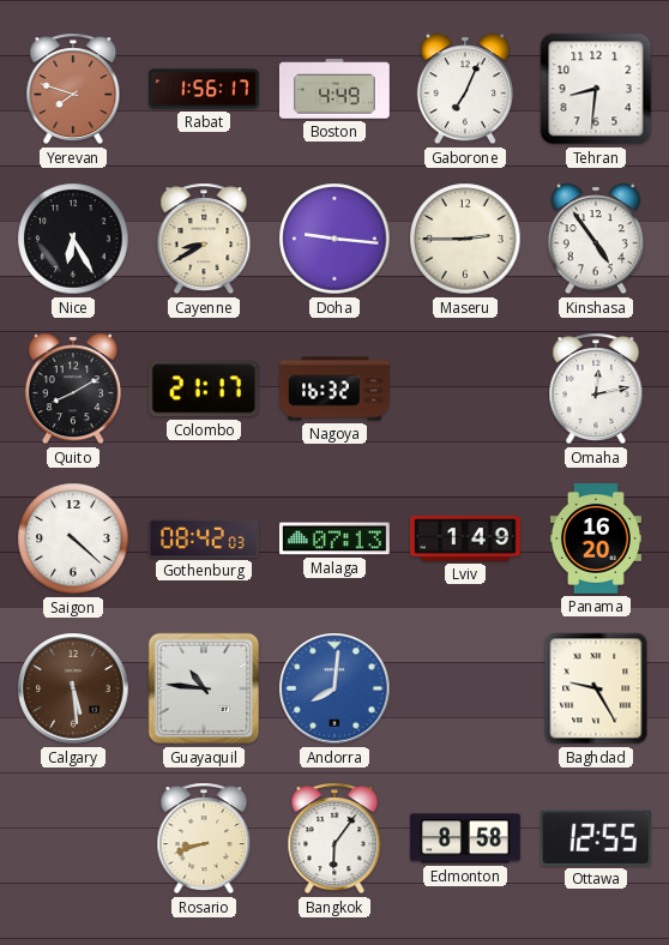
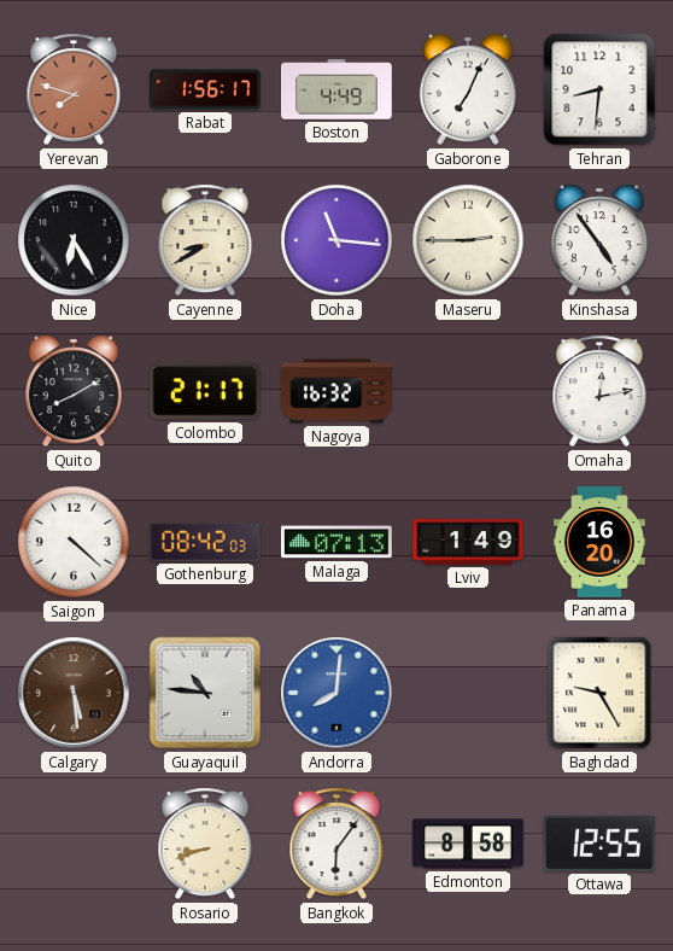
Doha: 9:16 -> 11:16 (336, 240)
